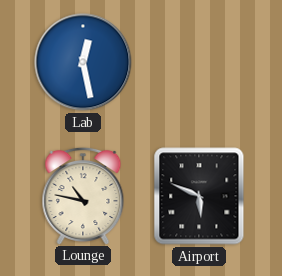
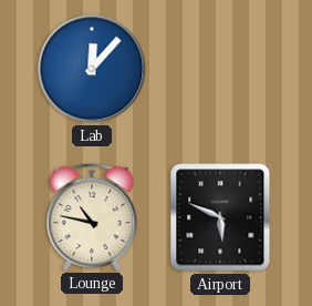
Lab: 12:28 -> 12:07 (92, 69)
